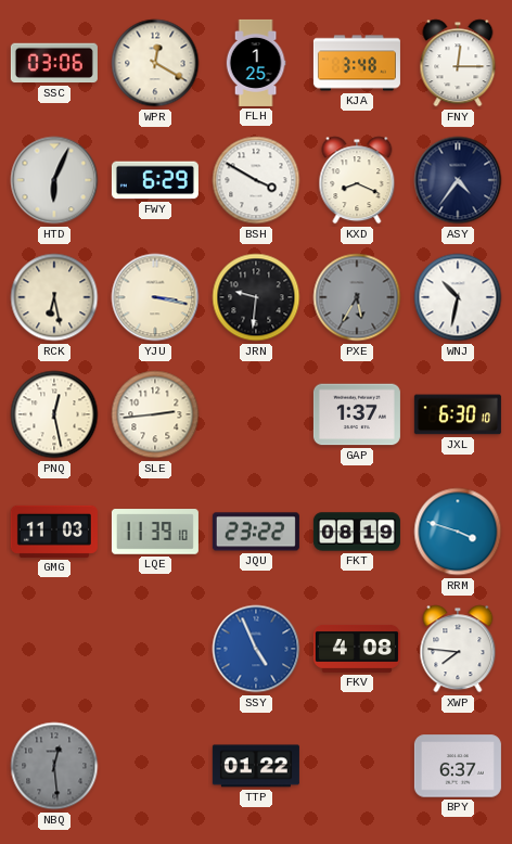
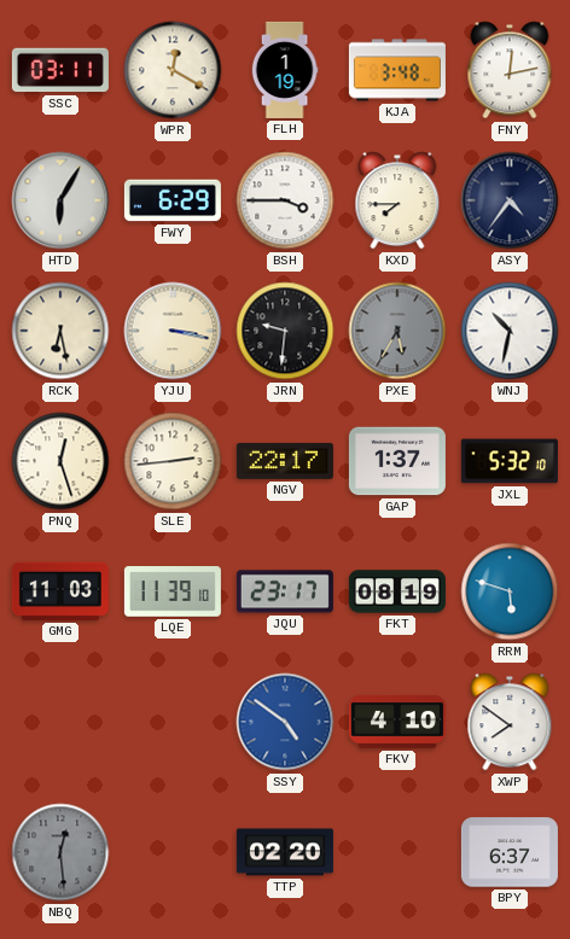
SSC: 03:06 -> 03:11 (60, 70)
FLH: 1:25 -> 1:19 (285, 70)
FNY: 12:15 -> 12:13 (510, 70)
HTD: 6:04 -> 6:05 (60, 200)
BSH: 3:50 -> 3:45 (285, 200)
KXD: 8:19 -> 7:45 (397, 200)
PNQ: 12:28 -> 12:27 (60, 461)
NGV: none -> 22:17 (285, 461)
JXL: 6:30 -> 5:32 (510, 461)
JQU: 23:22 -> 23:17 (285, 591)
RRM: 3:48 -> 5:48 (510, 591)
SSY: 4:56 -> 4:51 (285, 722)
FKV: 4:08 -> 4:10 (397, 722)
XWP: 7:46 -> 7:51 (510, 722)
TTP: 01:22 -> 02:20 (285, 852)
